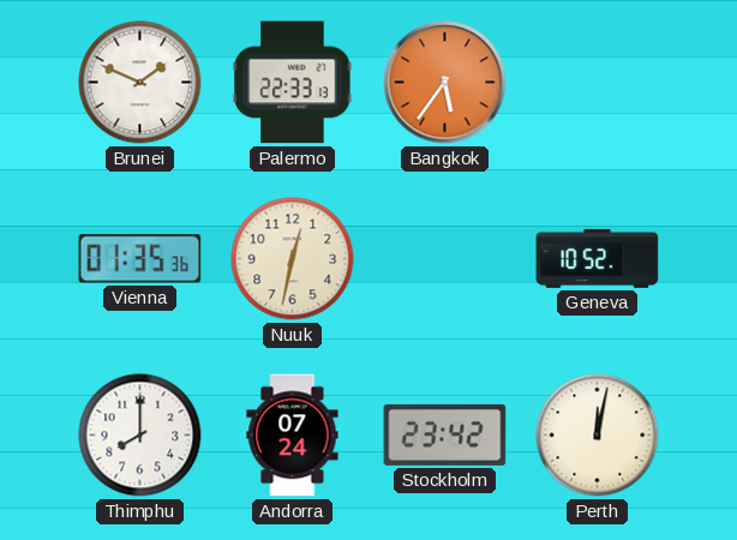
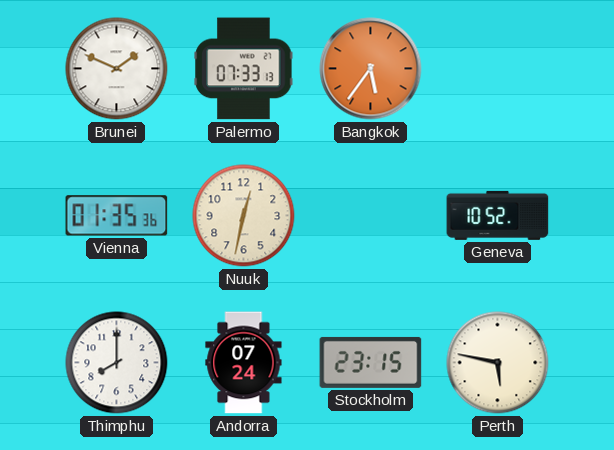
Palermo: 22:33 -> 07:33 (244, 69)
Stockholm: 23:42 -> 23:15 (371, 362)
Perth: 12:02 -> 5:47 (498, 363)
